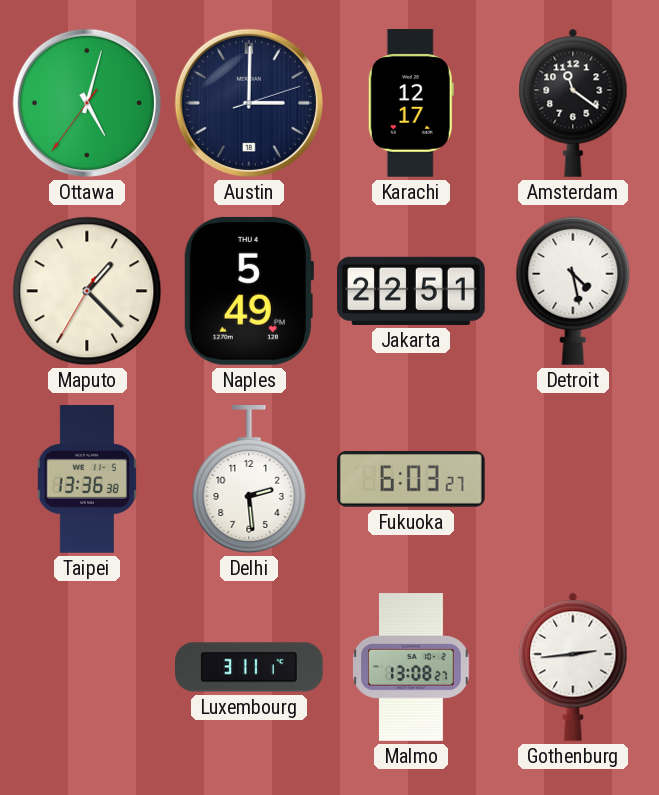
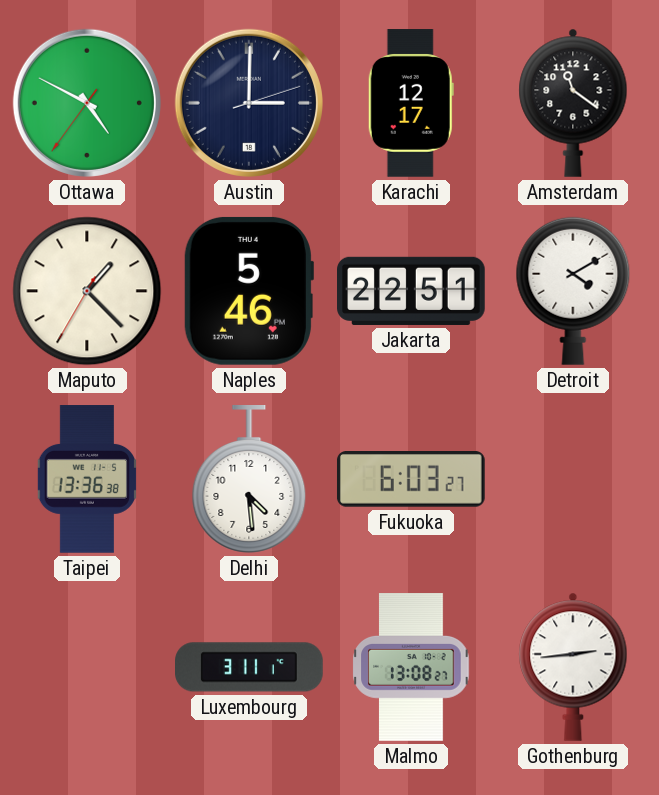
Ottawa: 5:02 -> 4:49 (87, 103)
Naples: 5:49 -> 5:46 (248, 291)
Detroit: 4:28 -> 4:10 (573, 291)
Delhi: 2:29 -> 4:29 (249, 480)
